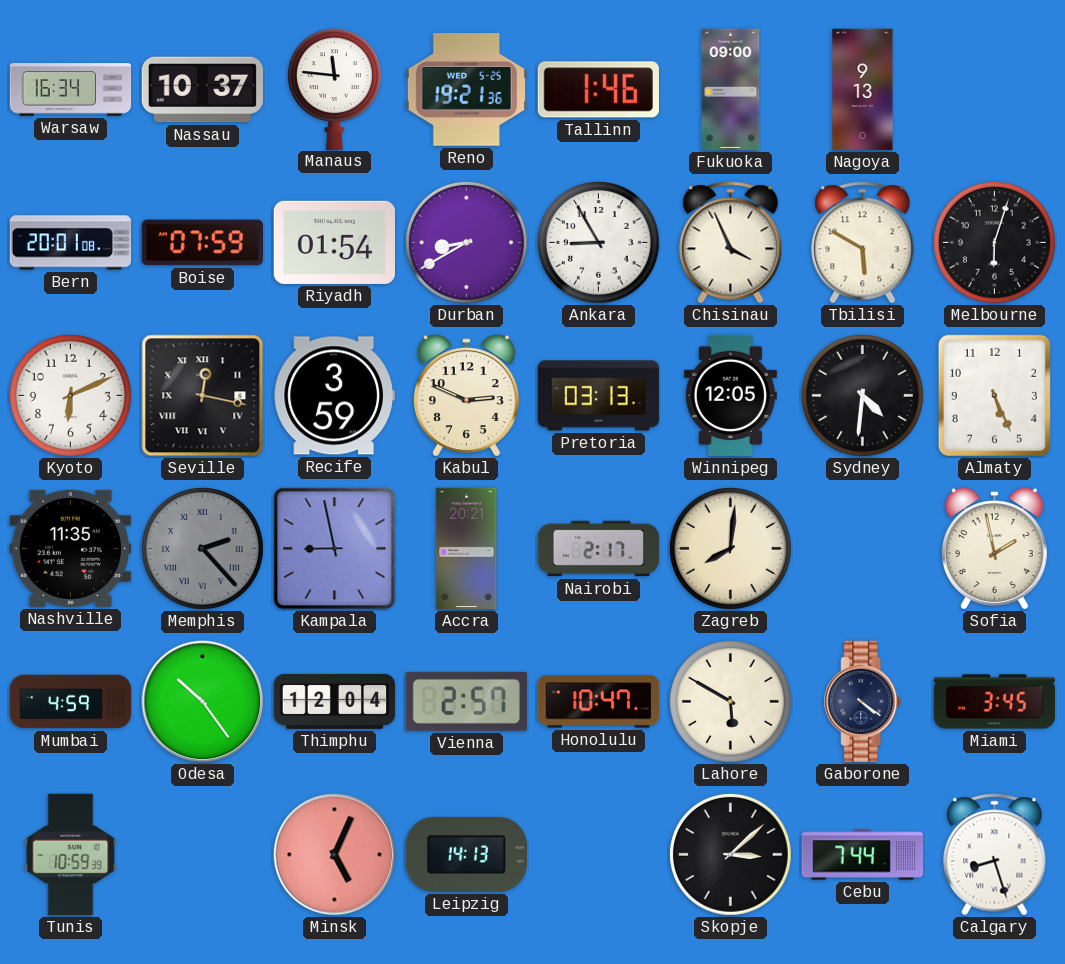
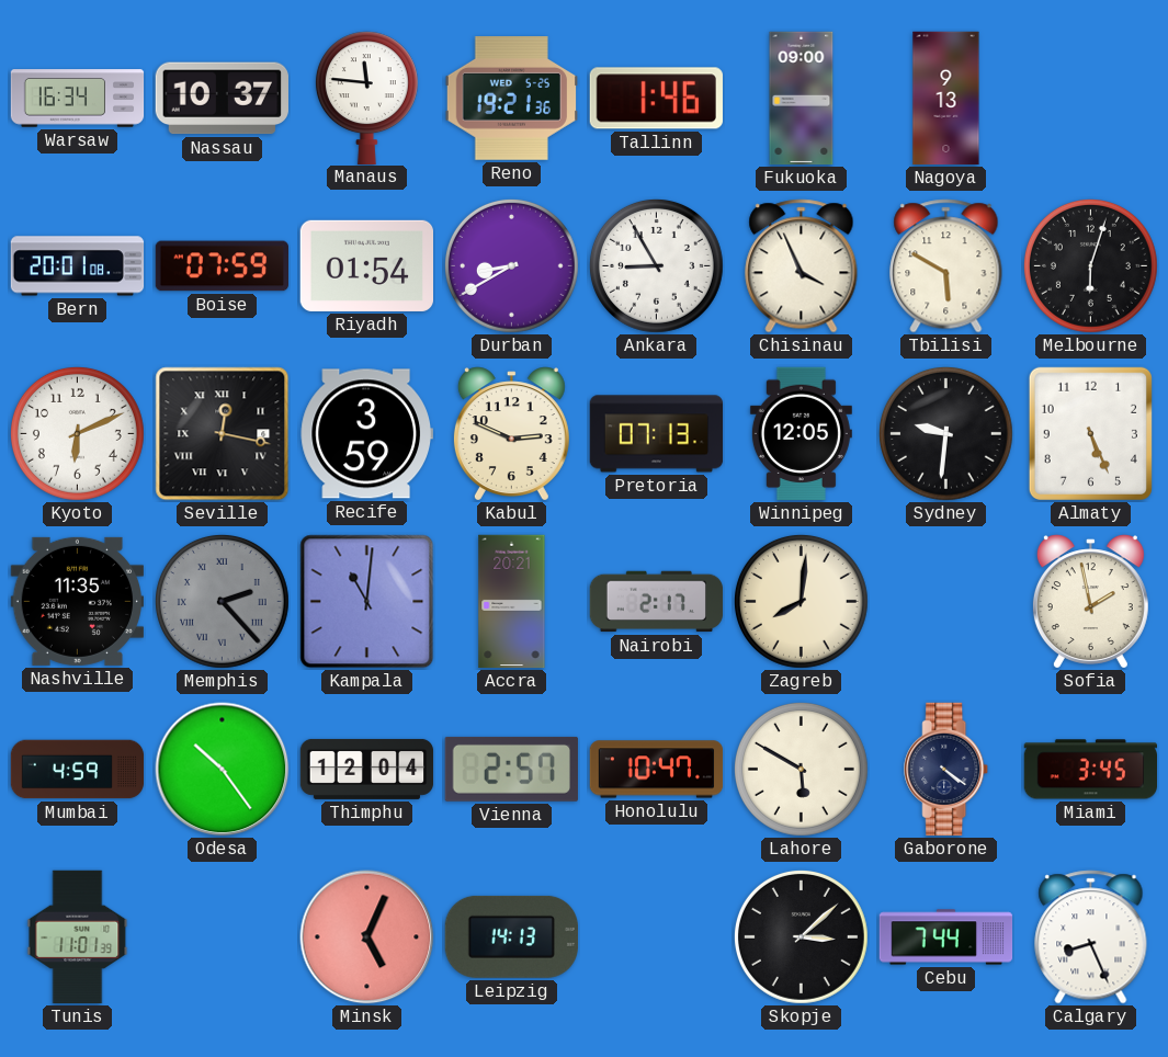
Pretoria: 03:13 -> 07:13 (657, 434)
Sydney: 4:31 -> 9:31 (945, 433)
Kampala: 8:58 -> 11:01 (367, 602)
Tunis: 10:59 -> 11:01 (78, 937)
Calgary: 8:27 -> 8:26 (1091, 937)
